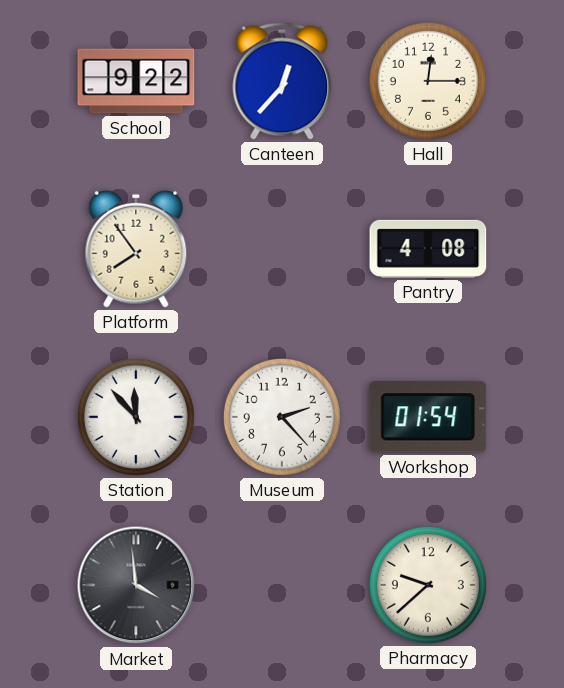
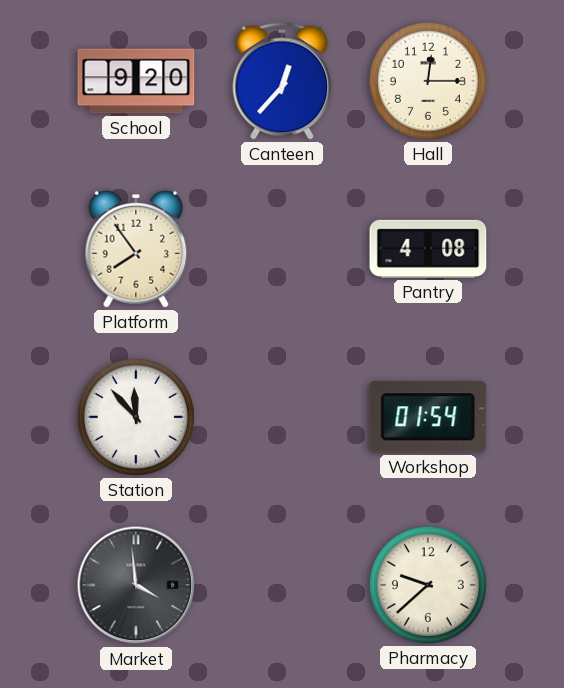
School: 9:22 -> 9:20 (136, 81)
Museum: 2:23 -> none (282, 417)
